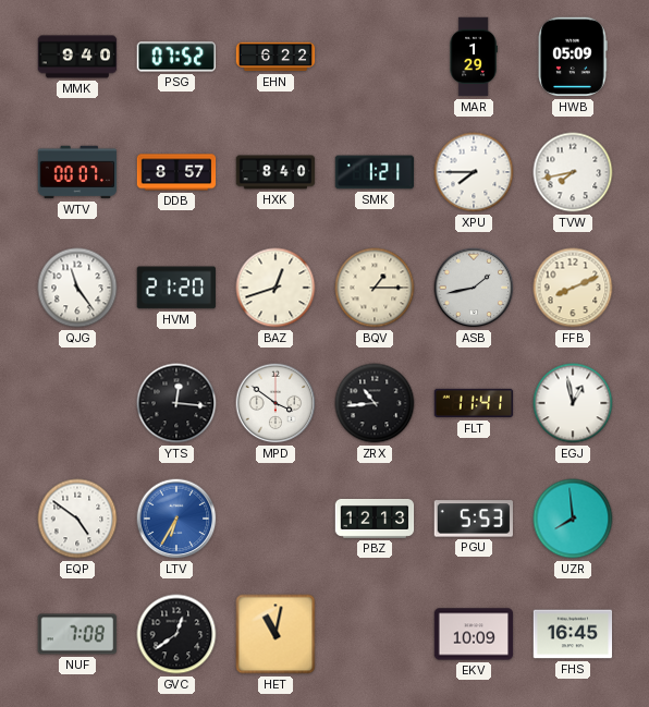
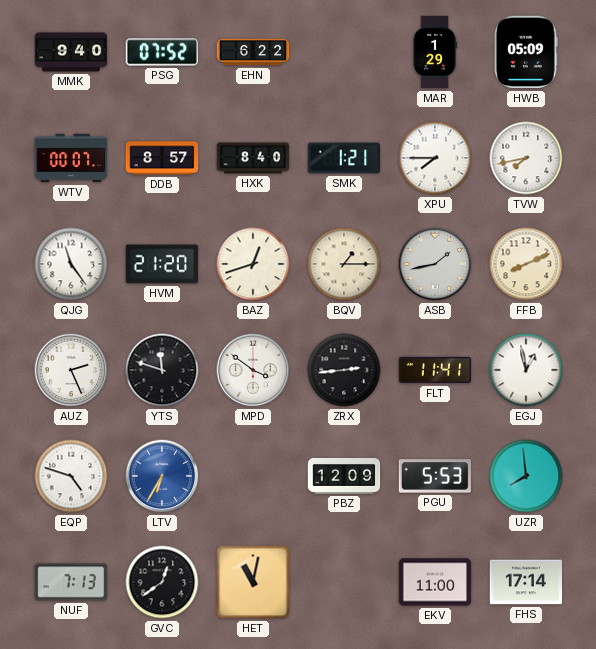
AUZ: none -> 2:26 (71, 370)
YTS: 12:16 -> 11:48 (162, 370)
ZRX: 10:44 -> 2:44 (344, 370)
EQP: 4:51 -> 4:48 (71, 476)
PBZ: 12:13 -> 12:09 (344, 476)
NUF: 7:08 -> 7:13 (71, 582)
EKV: 10:09 -> 11:00 (435, 582)
FHS: 16:45 -> 17:14 (526, 582)
